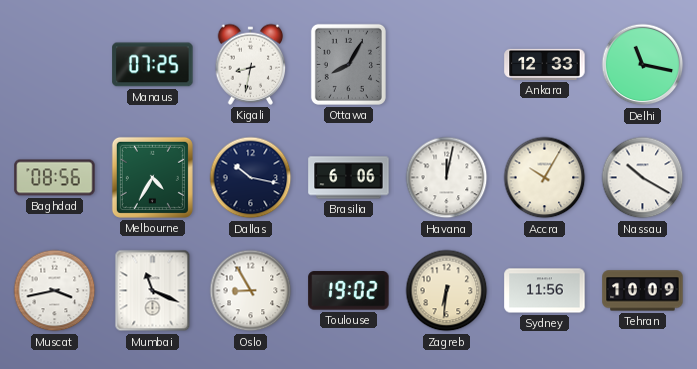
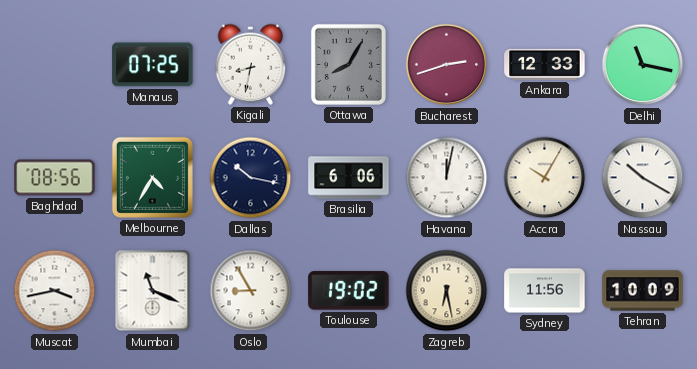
Bucharest: none -> 2:42 (447, 65)
Zagreb: 6:31 -> 6:28 (447, 291)
